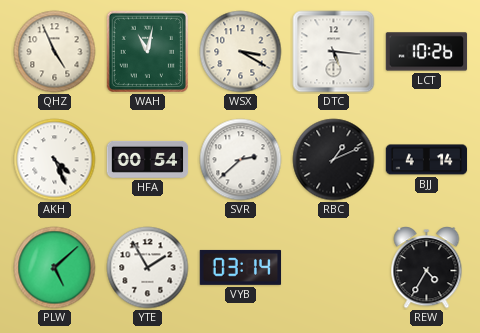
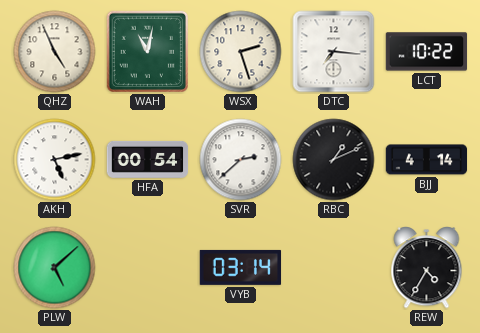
WSX: 3:20 -> 2:27 (241, 52)
DTC: 5:16 -> 7:16 (334, 52)
LCT: 10:26 -> 10:22 (427, 52)
AKH: 4:26 -> 5:13 (55, 160)
YTE: 1:55 -> none (148, 268)
